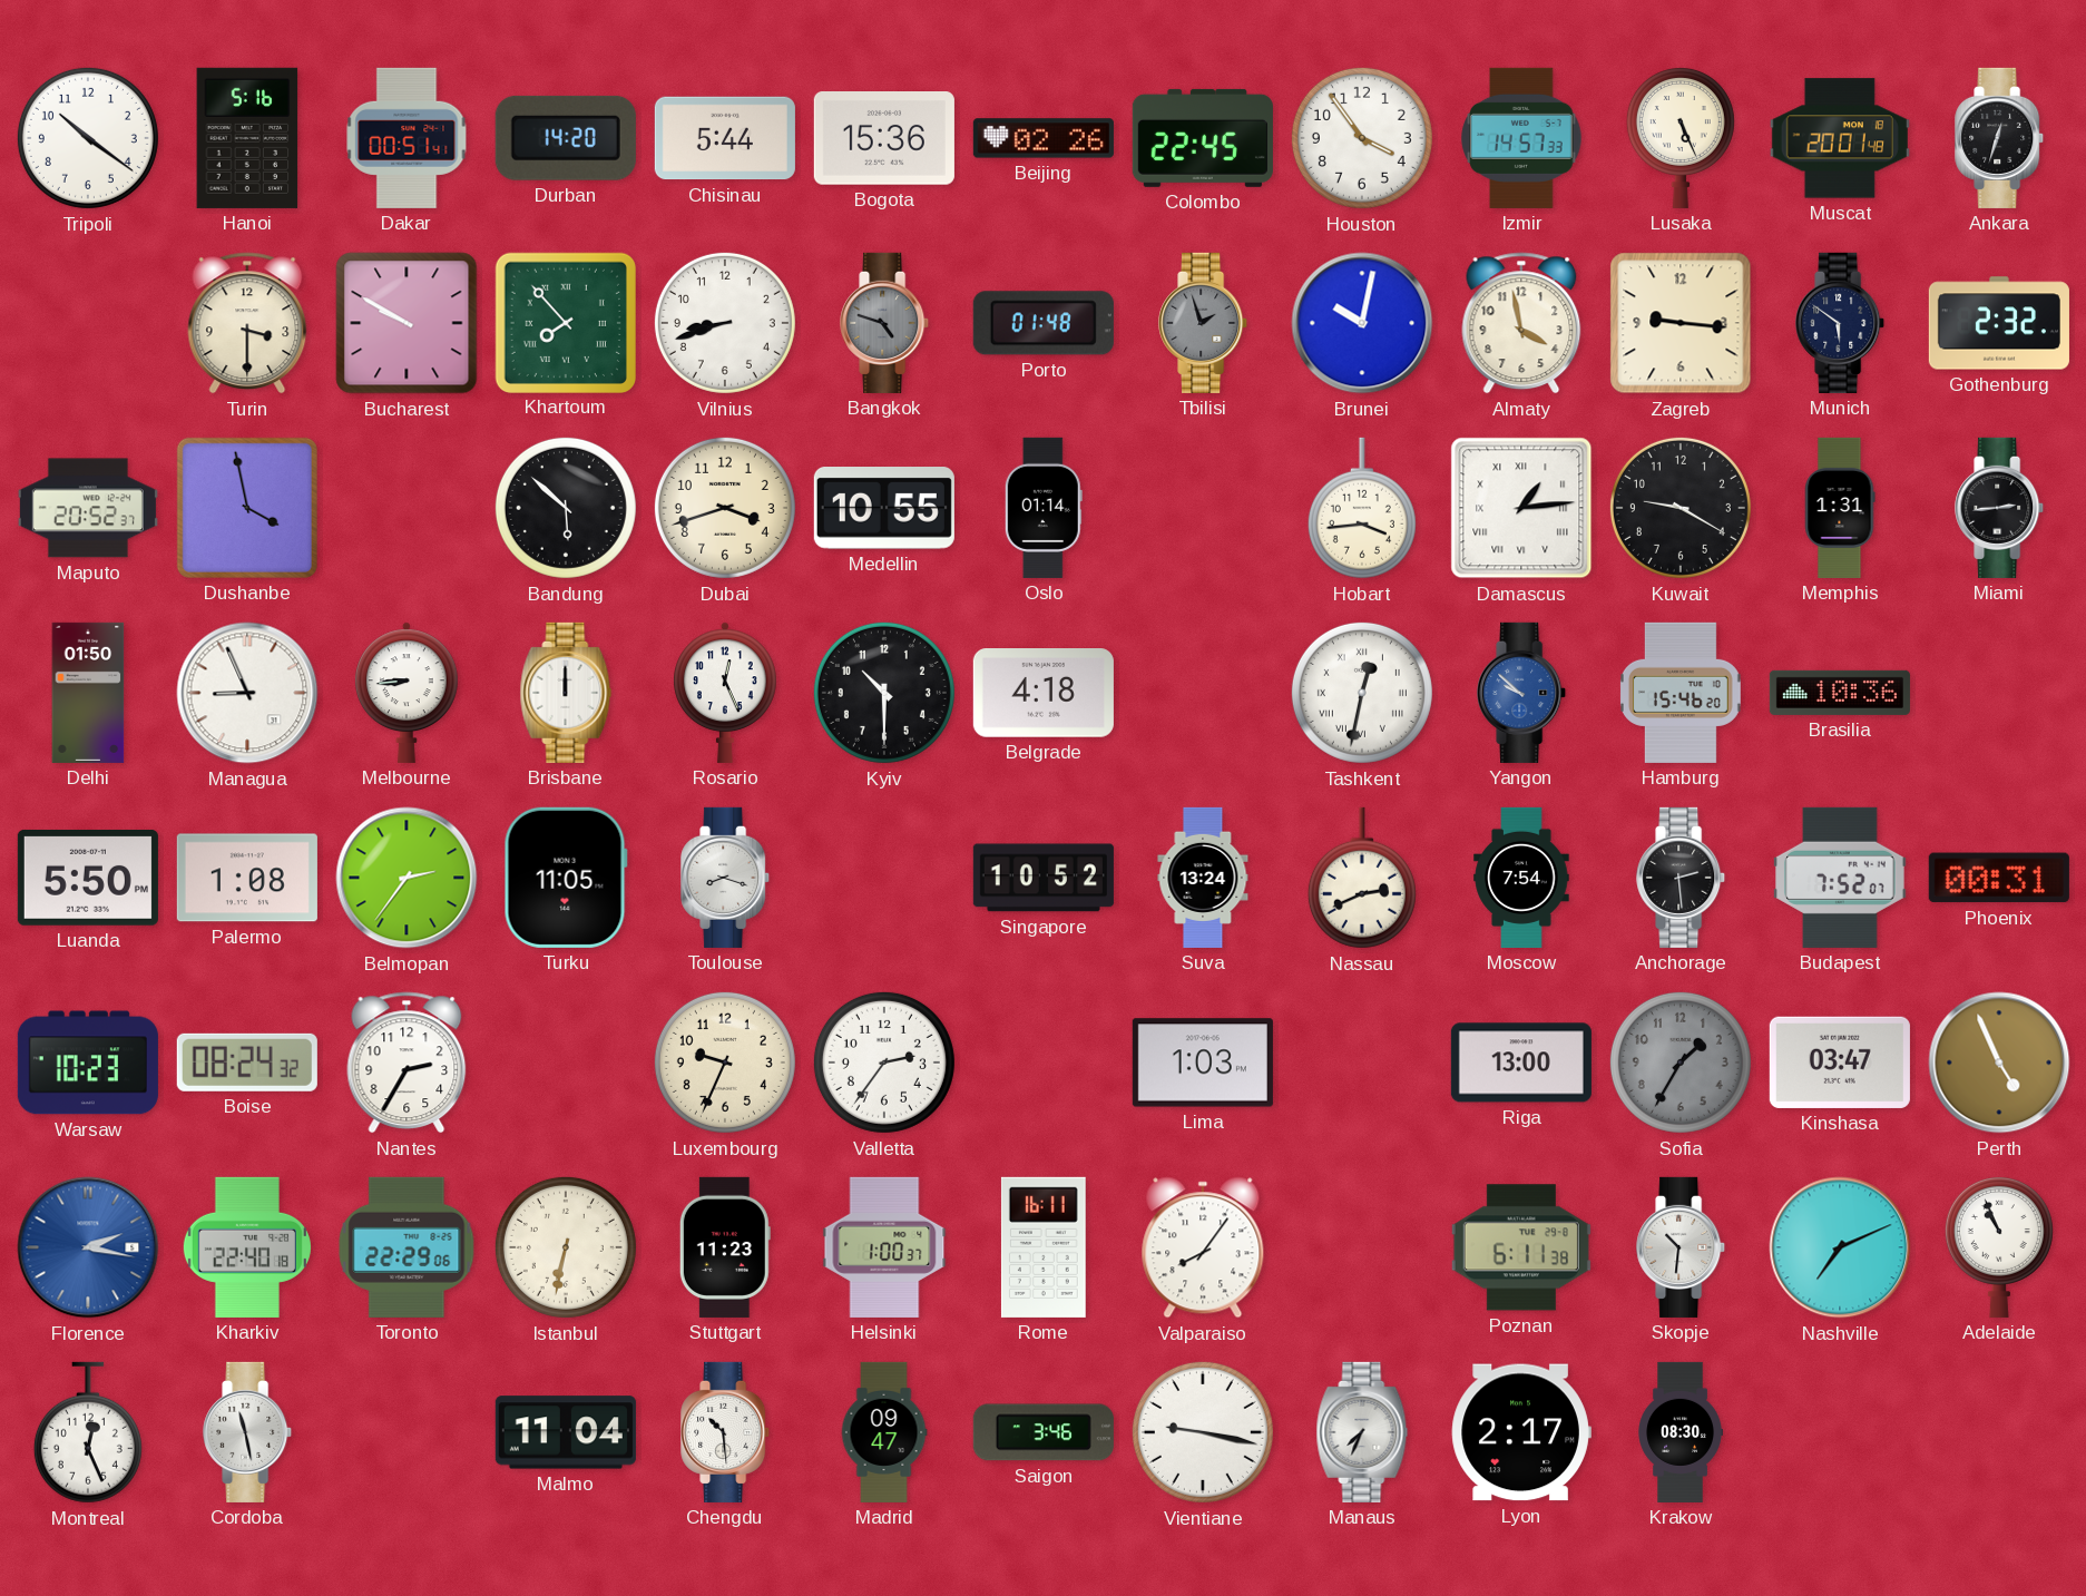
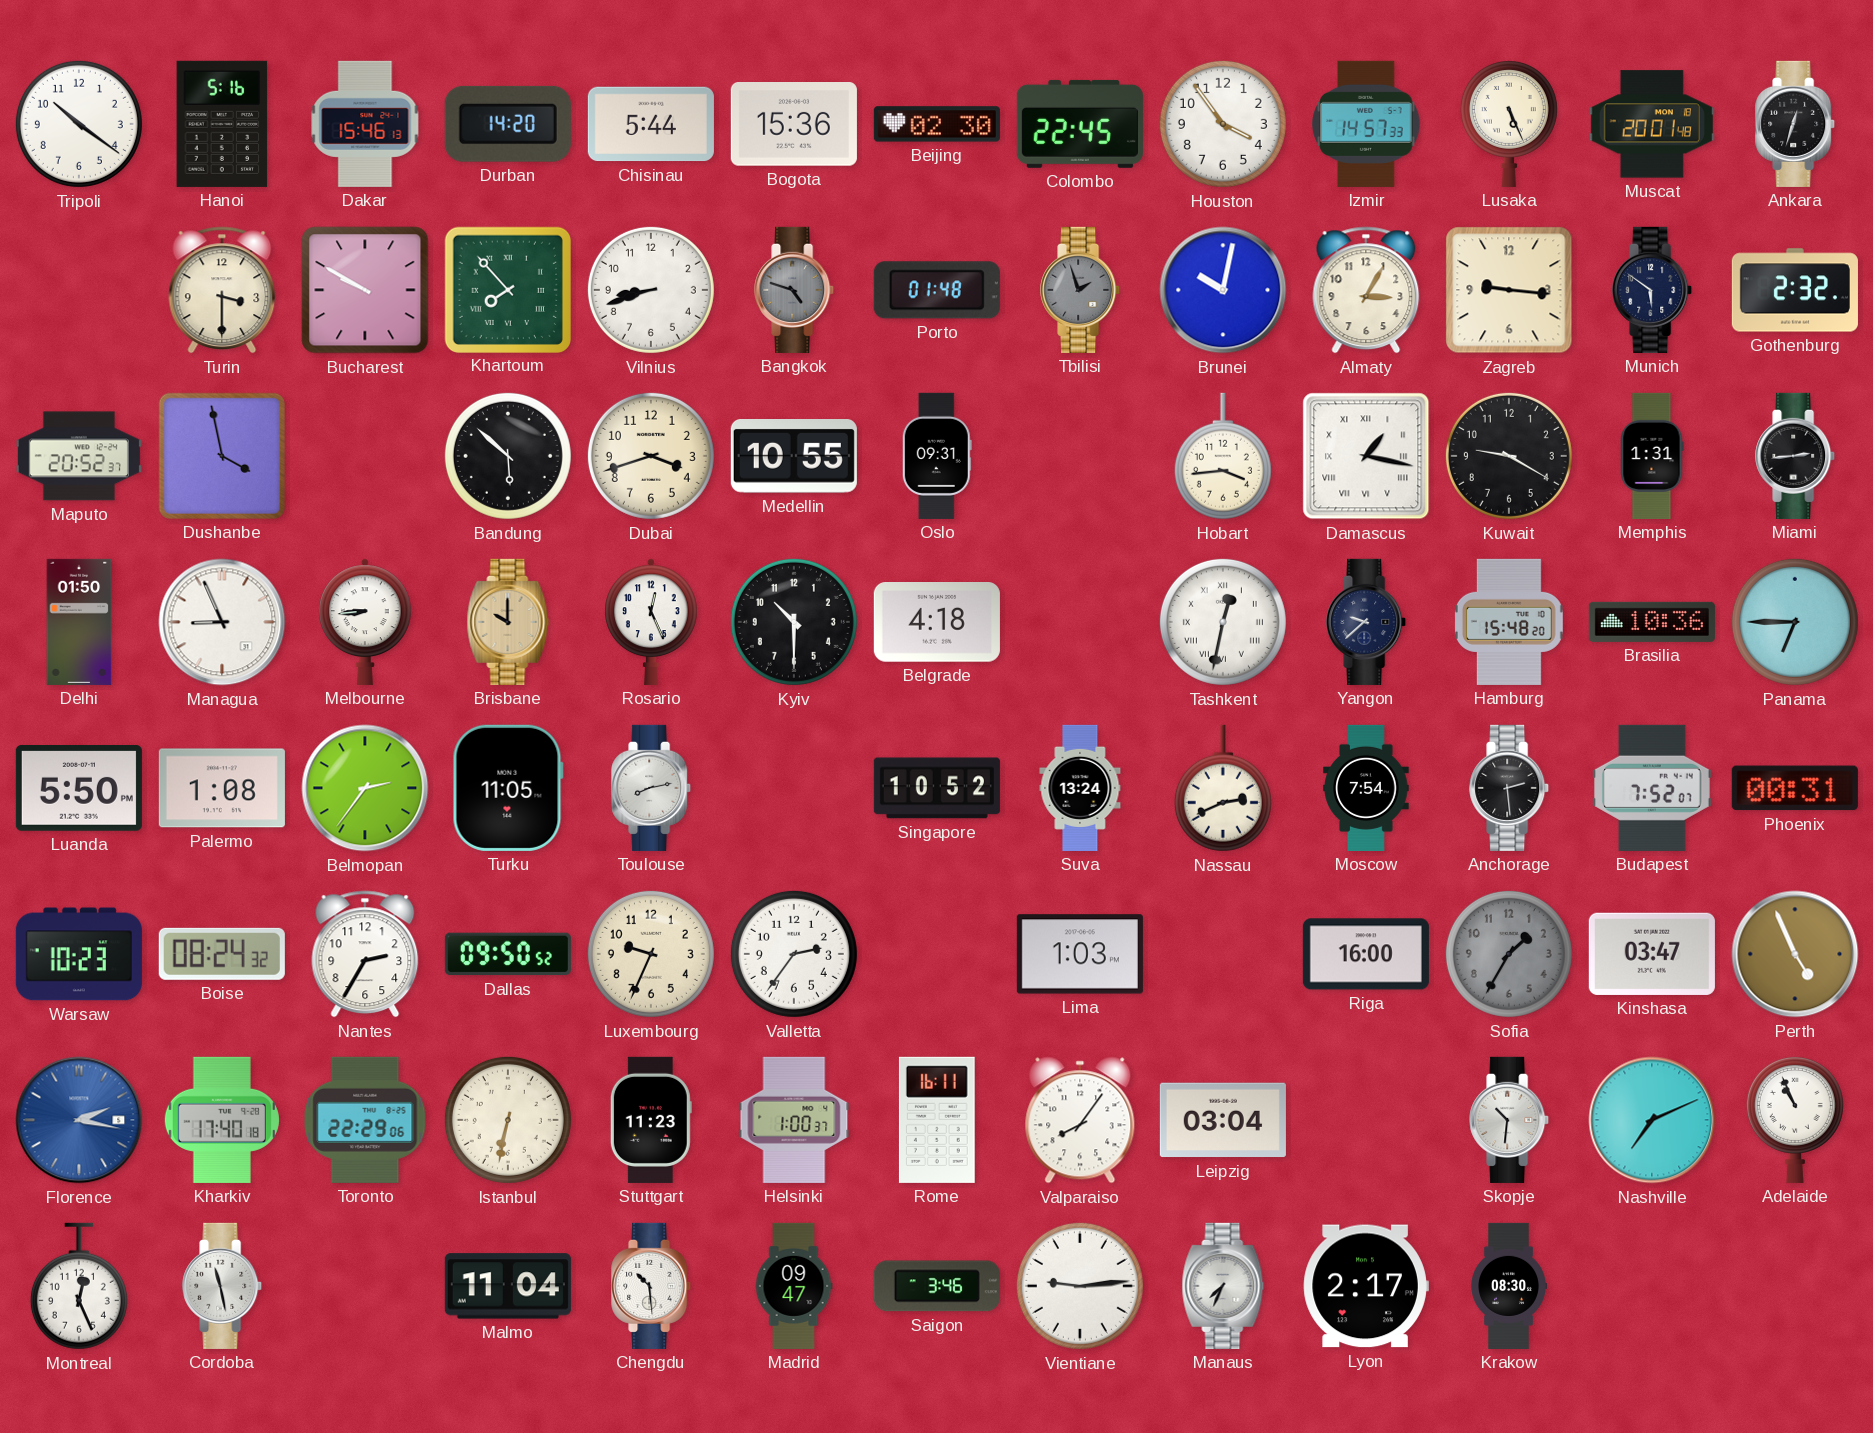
Dakar: 00:51 -> 15:46 (365, 124)
Beijing: 02:26 -> 02:30 (937, 124)
Almaty: 3:58 -> 3:05 (1366, 290)
Oslo: 01:14 -> 09:31 (937, 456)
Damascus: 1:14 -> 1:17 (1366, 456)
Brisbane: 12:00 -> 10:00 (508, 622)
Brisbane dial: white -> champagne (508, 622)
Yangon: 9:52 -> 9:38 (1367, 622)
Yangon dial: blue -> navy (1367, 622)
Hamburg: 15:46 -> 15:48 (1509, 622)
Panama: none -> 6:45 (1795, 622)
Toulouse: 8:18 -> 8:13 (652, 788)
Dallas: none -> 09:50 (508, 954)
Riga: 13:00 -> 16:00 (1366, 954)
Kharkiv: 22:40 -> 17:40 (222, 1120)
Leipzig: none -> 03:04 (1223, 1120)
Poznan: 6:11 -> none (1521, 1247)
Vientiane: 9:17 -> 9:14 (1080, 1286)
